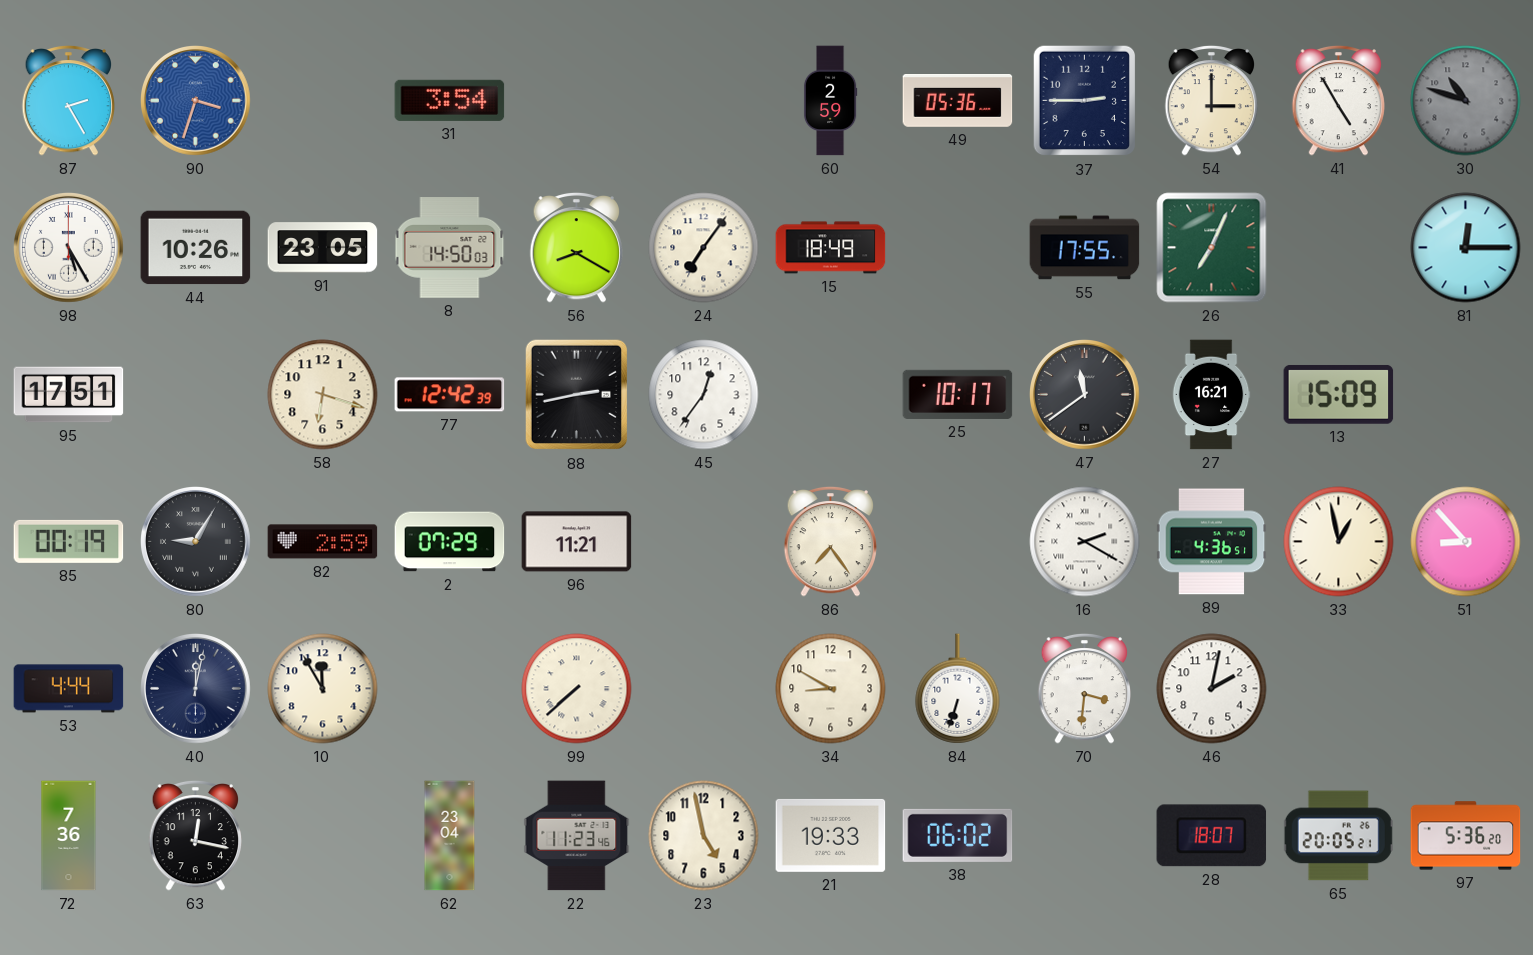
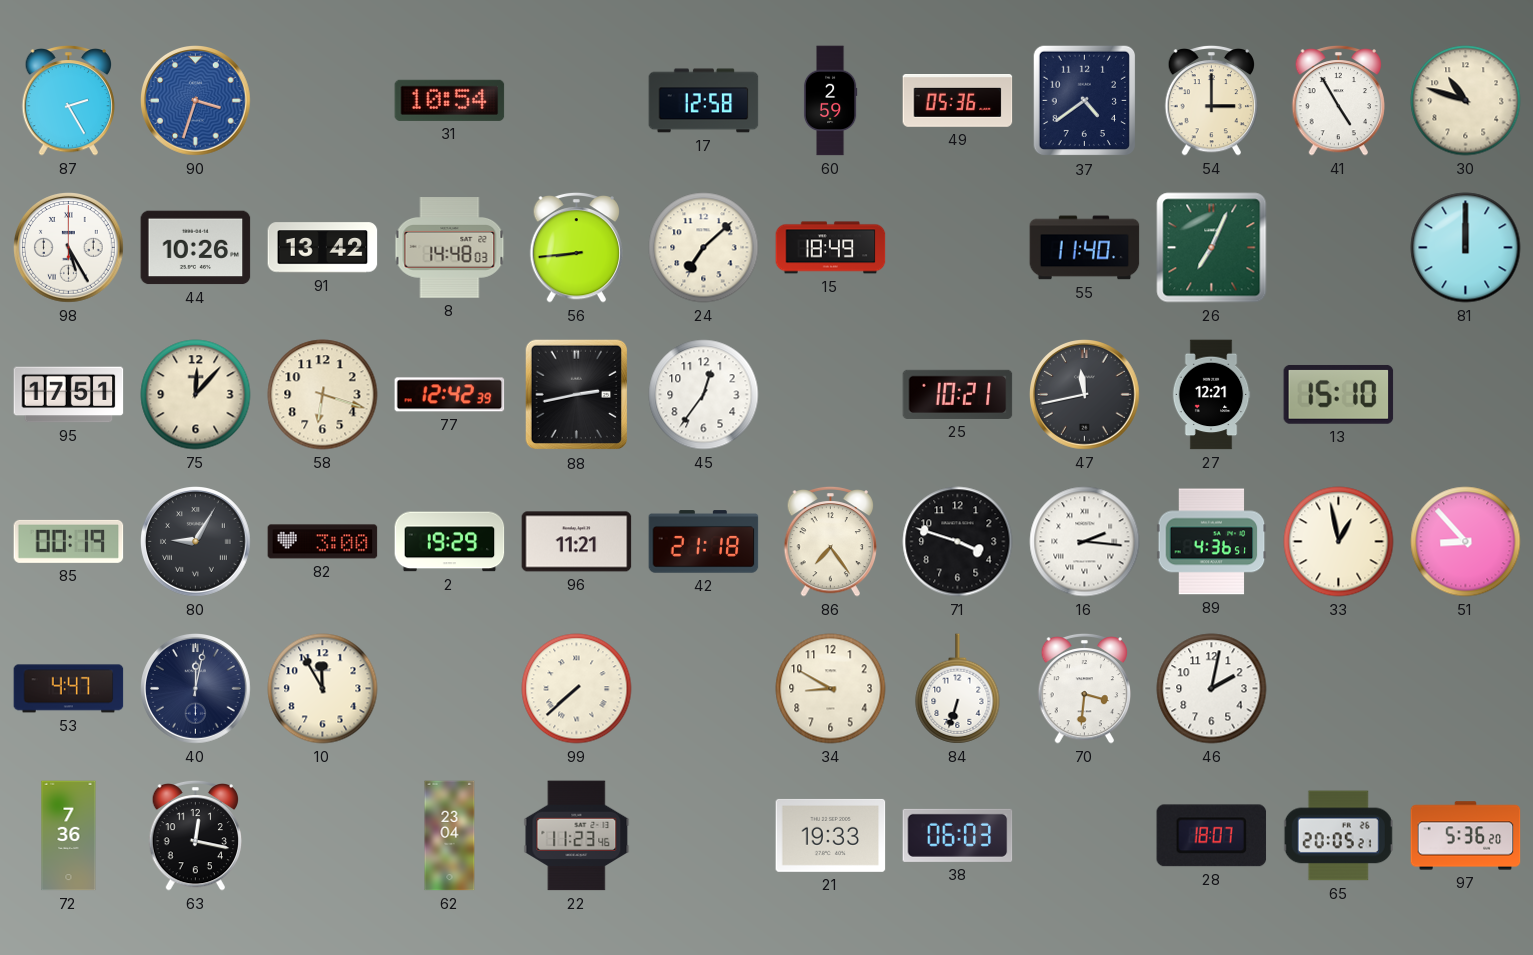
31: 3:54 -> 10:54 (450, 100)
17: none -> 12:58 (704, 101)
37: 2:45 -> 4:39 (1084, 101)
30 dial: grey -> cream (1466, 101)
91: 23:05 -> 13:42 (323, 248)
8: 14:50 -> 14:48 (450, 248)
56: 8:20 -> 8:44 (576, 247)
24: 7:06 -> 7:08 (704, 248)
55: 17:55 -> 11:40 (1085, 248)
81: 12:15 -> 12:00 (1466, 248)
75: none -> 12:07 (196, 395)
25: 10:17 -> 10:21 (958, 394)
47: 11:39 -> 11:43 (1085, 395)
27: 16:21 -> 12:21 (1211, 395)
13: 15:09 -> 15:10 (1339, 394)
82: 2:59 -> 3:00 (323, 542)
2: 07:29 -> 19:29 (450, 542)
42: none -> 21:18 (704, 542)
71: none -> 3:48 (958, 542)
16: 2:20 -> 2:16 (1085, 542)
53: 4:44 -> 4:47 (69, 689)
23: 4:58 -> none (704, 836)
38: 06:02 -> 06:03 (958, 835)
